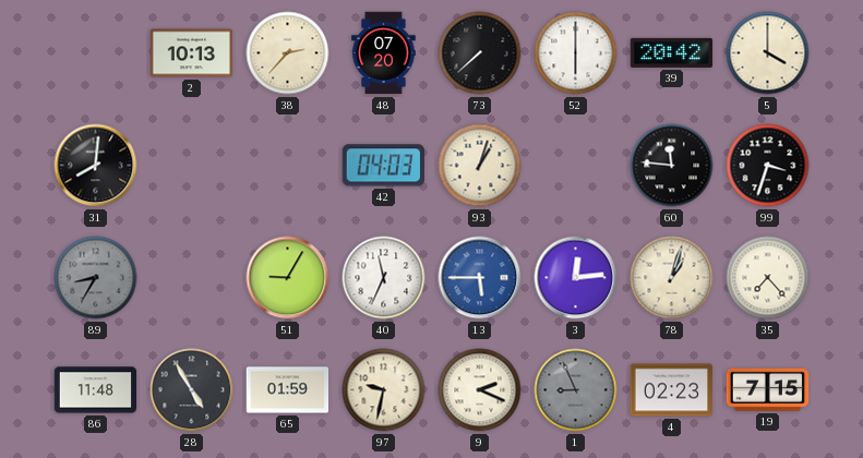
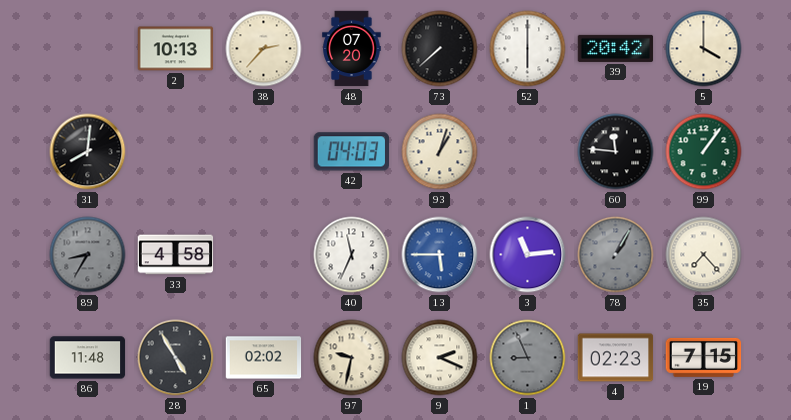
99: 3:33 -> 1:06 (704, 152)
99 dial: black -> green (704, 152)
33: none -> 4:58 (176, 255)
51: 9:05 -> none (288, 278)
3: 12:14 -> 11:14 (528, 255)
78: 1:03 -> 1:05 (616, 255)
78 dial: cream -> grey (616, 255)
65: 01:59 -> 02:02 (264, 358)
